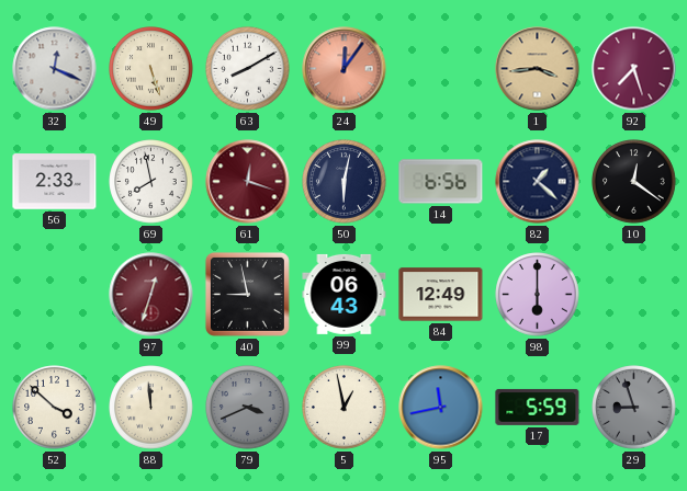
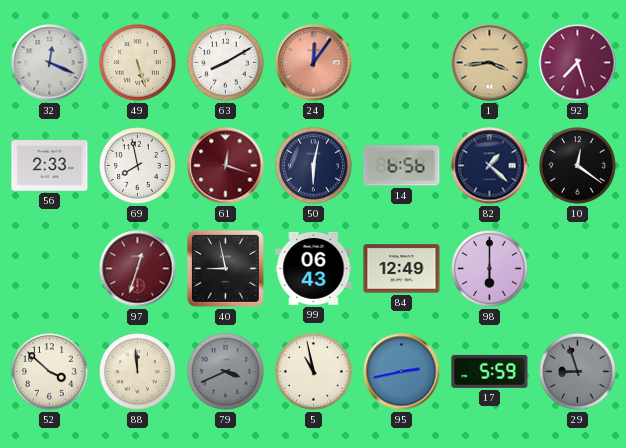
5: 12:58 -> 10:58 (314, 372)
95: 11:43 -> 2:43 (402, 372)
